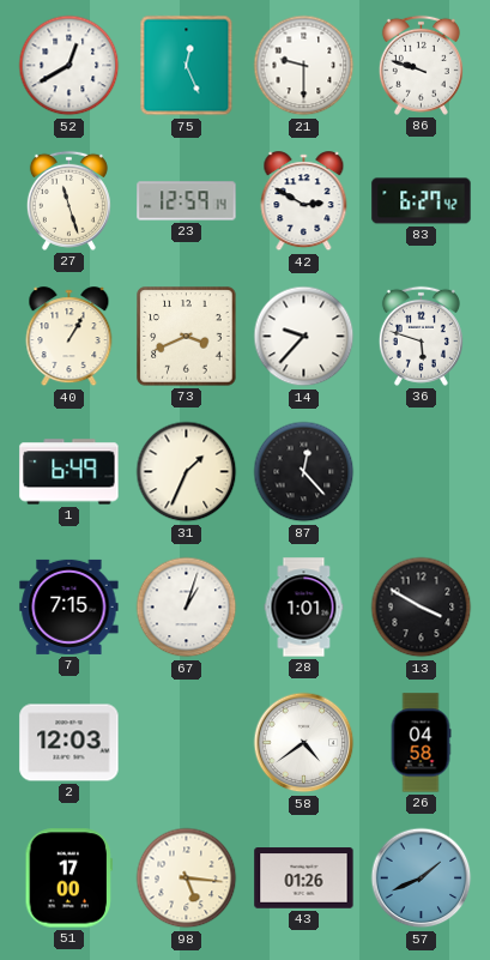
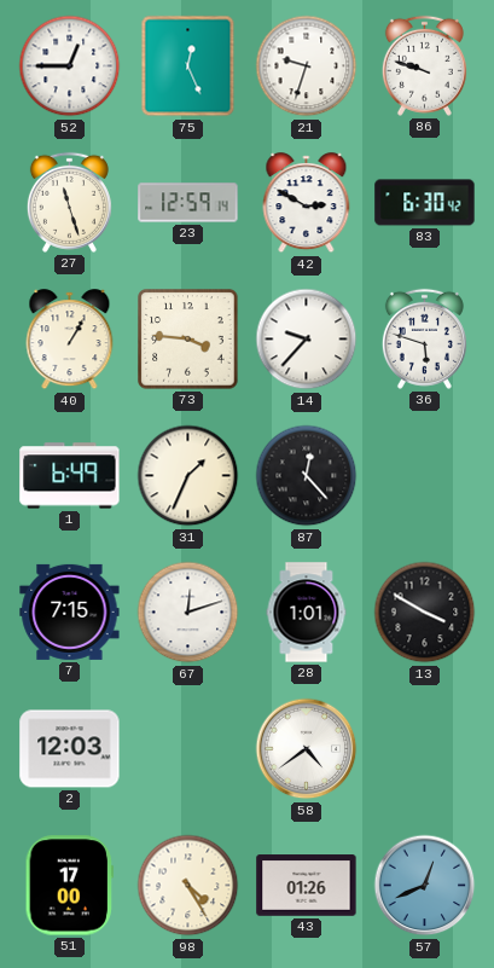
52: 12:40 -> 12:45 (70, 66)
21: 9:30 -> 9:33 (307, 66)
83: 6:27 -> 6:30 (425, 203)
73: 3:41 -> 3:46 (188, 340)
67: 1:03 -> 12:12 (188, 613)
26: 04:58 -> none (421, 743)
98: 5:16 -> 4:25 (188, 886)
57: 1:41 -> 12:41 (425, 886)
